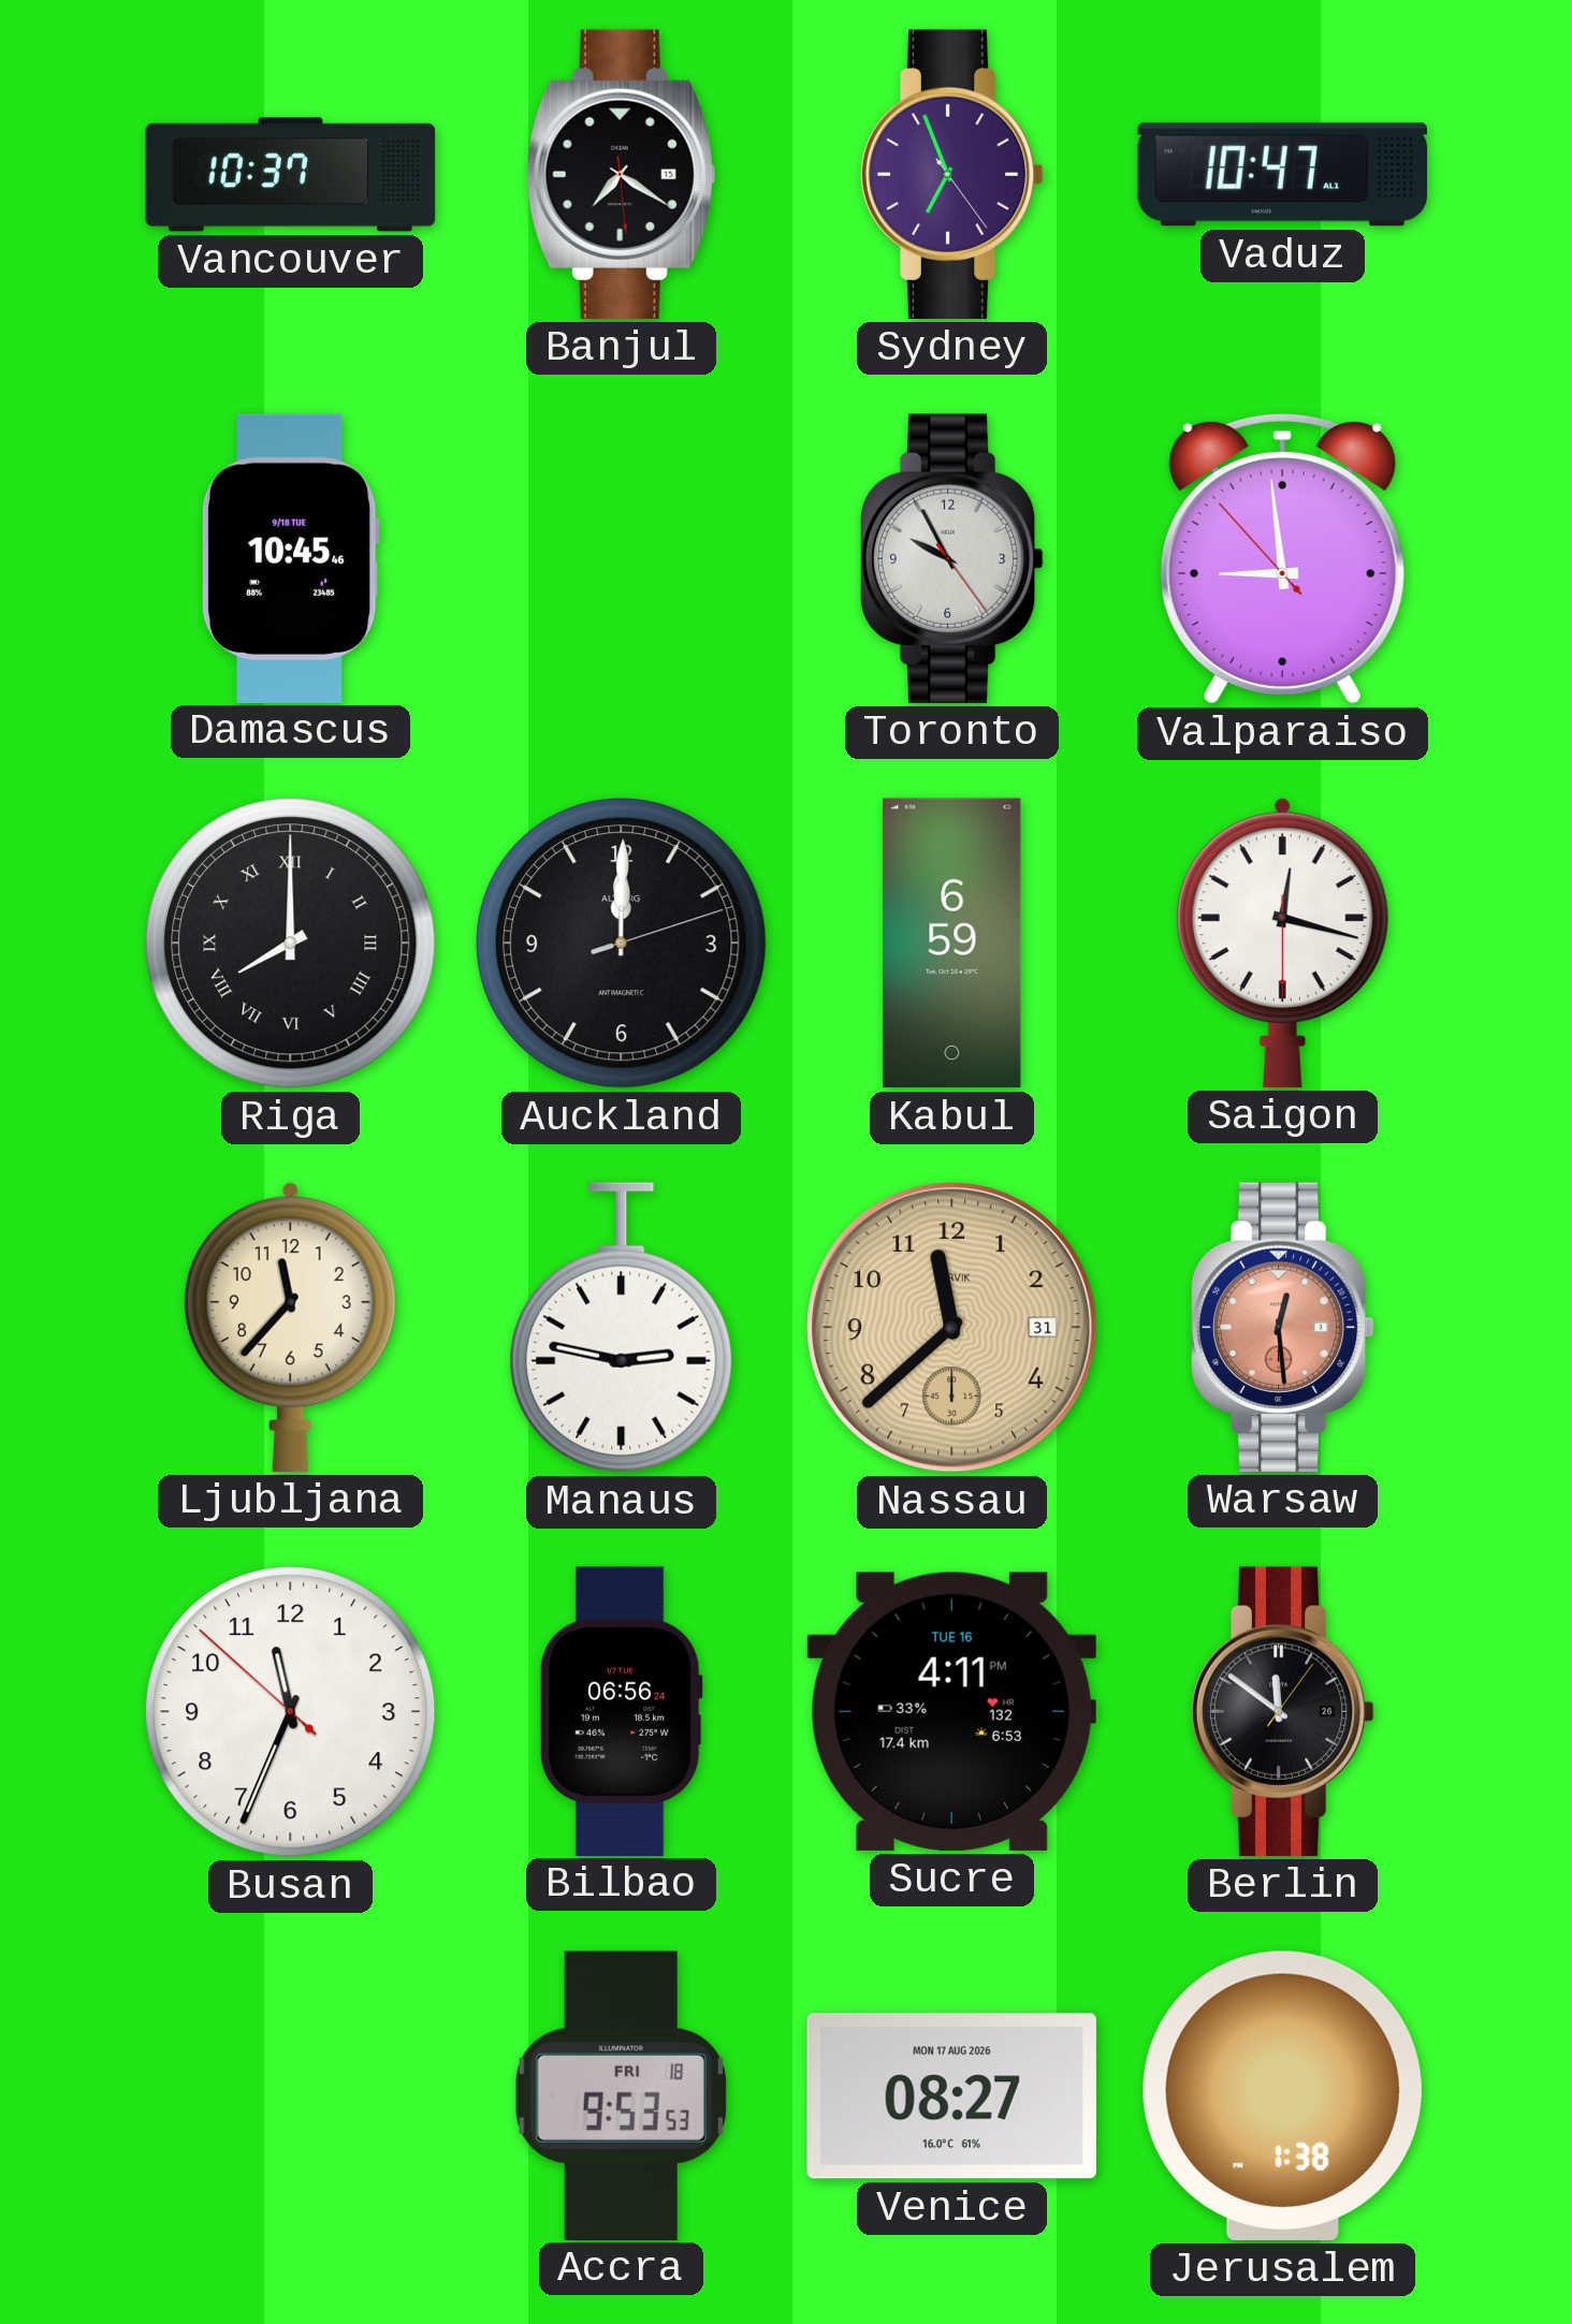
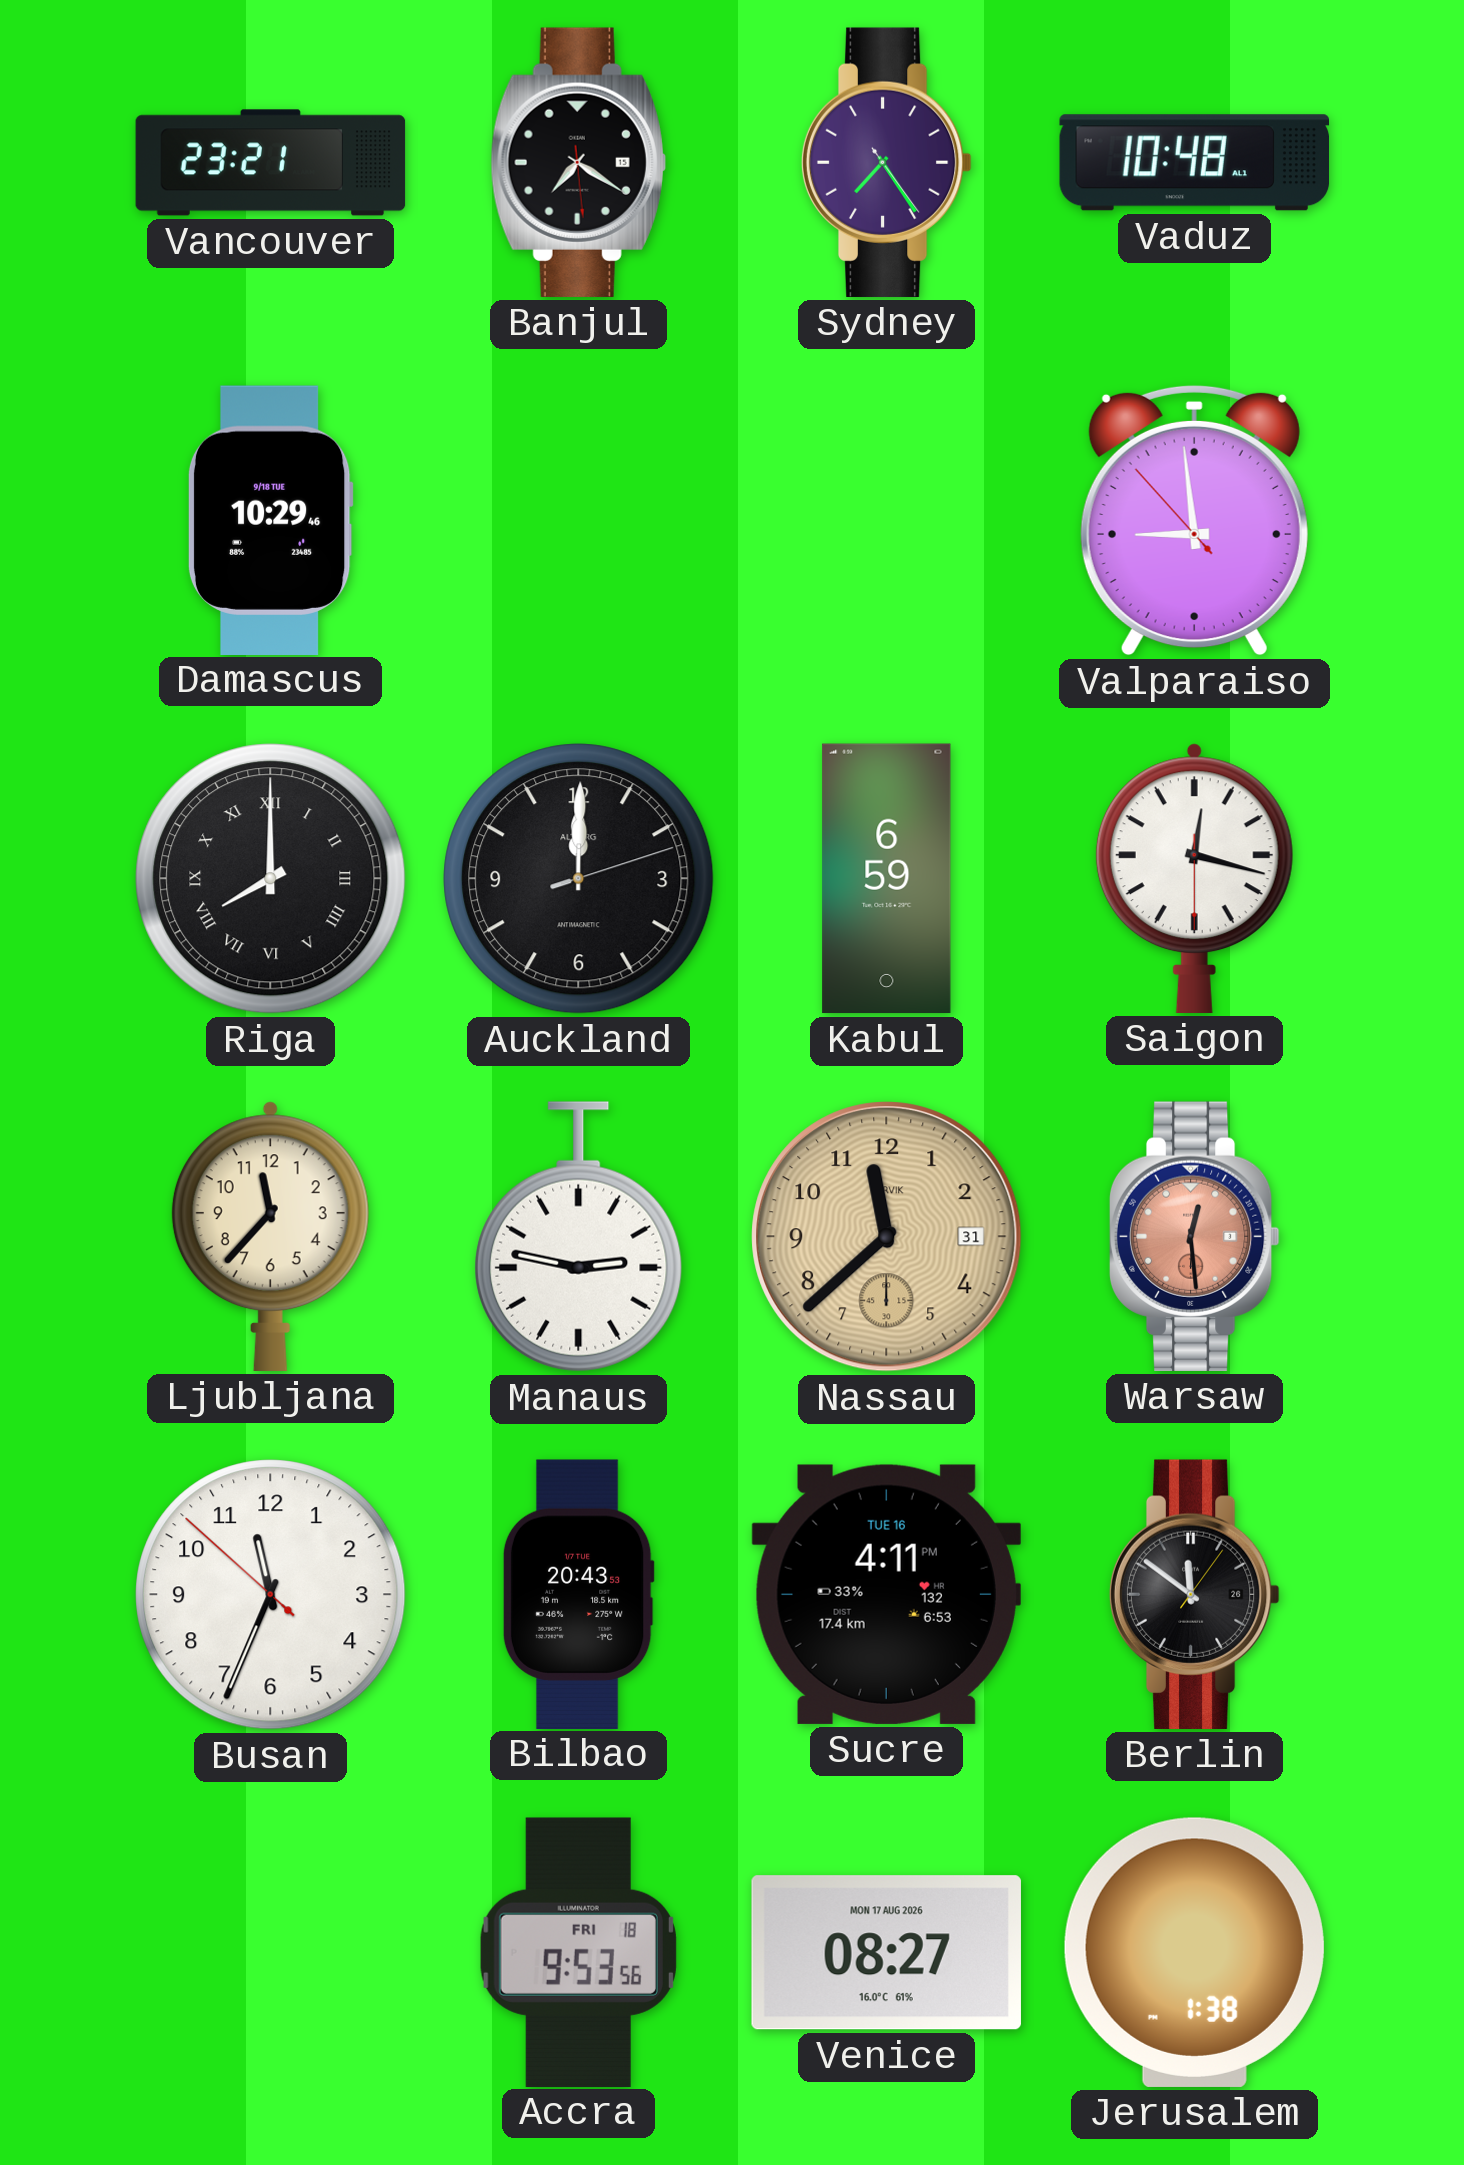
Vancouver: 10:37 -> 23:21 (271, 163)
Sydney: 6:56 -> 7:24 (886, 162)
Vaduz: 10:47 -> 10:48 (1195, 163)
Damascus: 10:45 -> 10:29 (270, 520)
Toronto: 9:55 -> none (951, 558)
Bilbao: 06:56 -> 20:43 (578, 1594)
Accra: 9:53:53 -> 9:53:56 (578, 1952)
